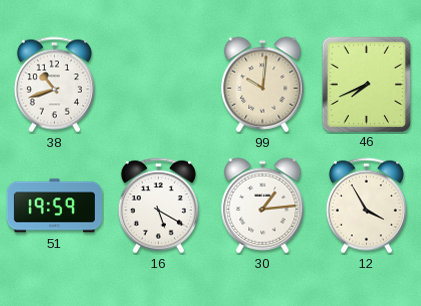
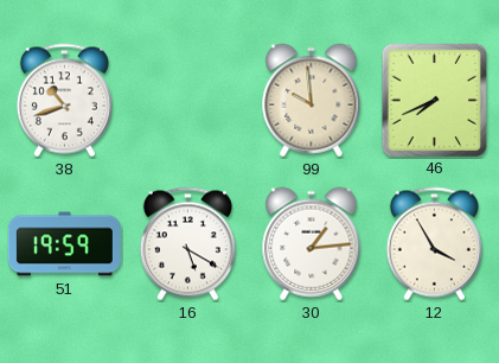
99: 10:01 -> 9:59 (312, 101)
